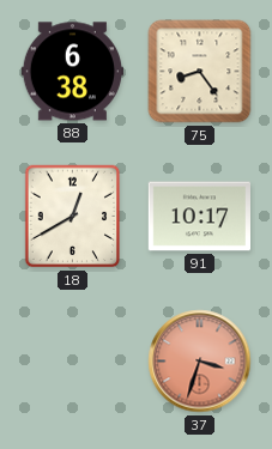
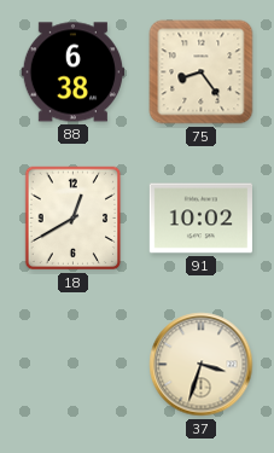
91: 10:17 -> 10:02 (200, 219)
37 dial: salmon -> cream (202, 365)
